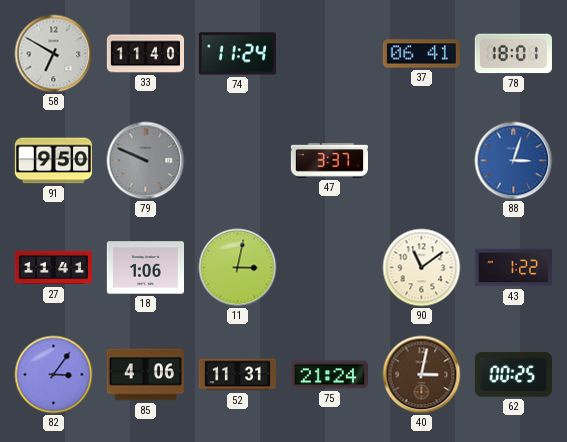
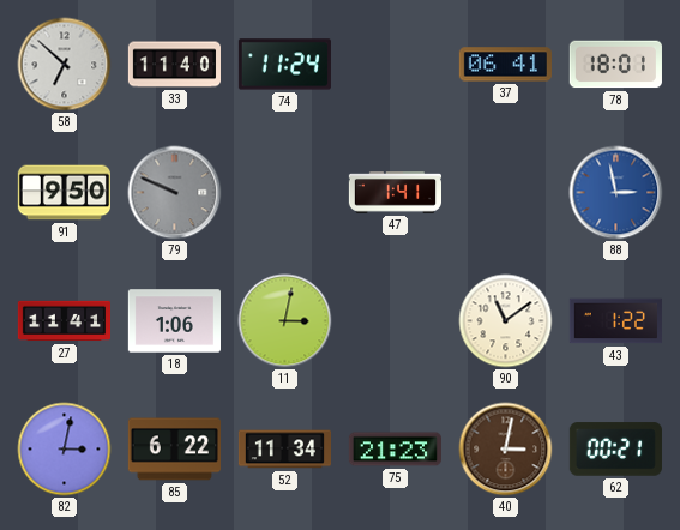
58: 6:50 -> 6:52 (65, 65)
47: 3:37 -> 1:41 (395, 193)
88: 3:03 -> 2:58 (616, 193)
82: 3:06 -> 3:02 (65, 450)
85: 4:06 -> 6:22 (174, 450)
52: 11:31 -> 11:34 (284, 450)
75: 21:24 -> 21:23 (395, 450)
62: 00:25 -> 00:21 (615, 450)
